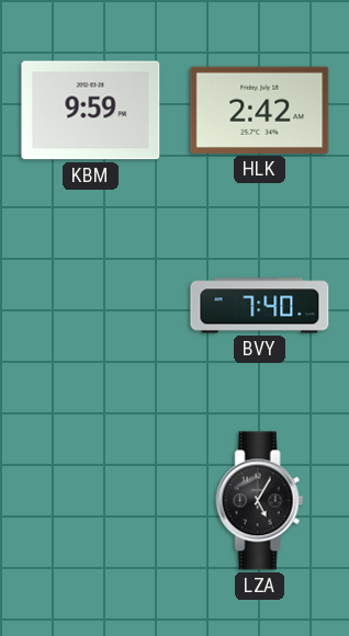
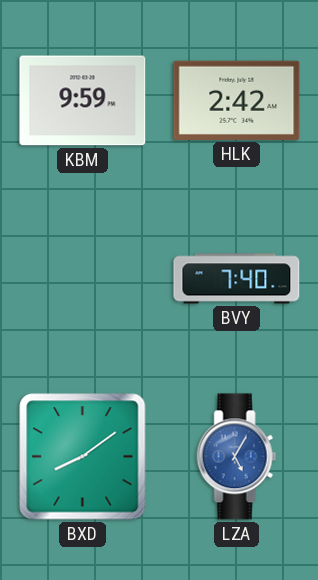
BXD: none -> 8:09 (83, 457)
LZA dial: black -> blue (237, 457)
